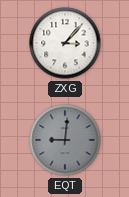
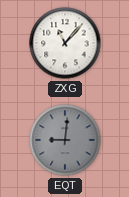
ZXG: 3:07 -> 11:07 (65, 43)
